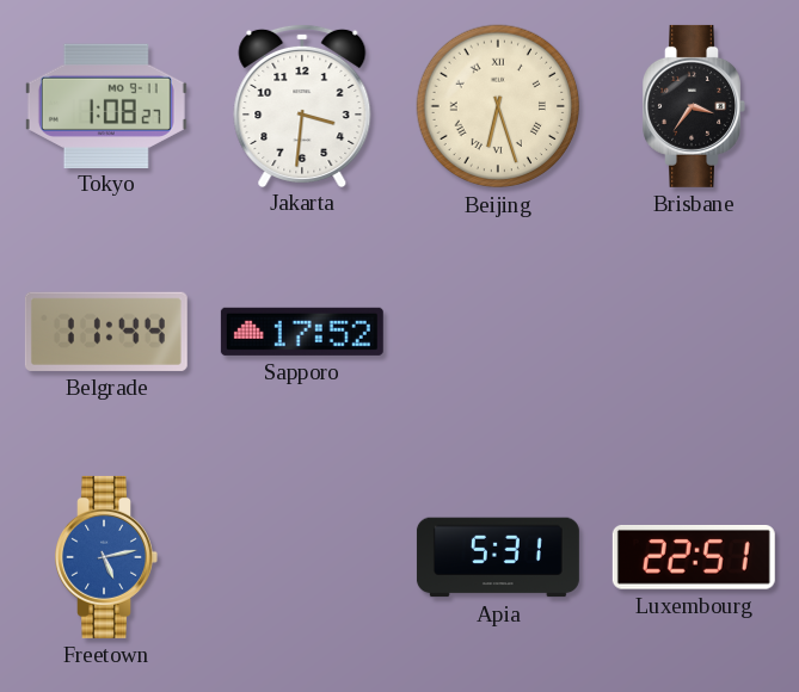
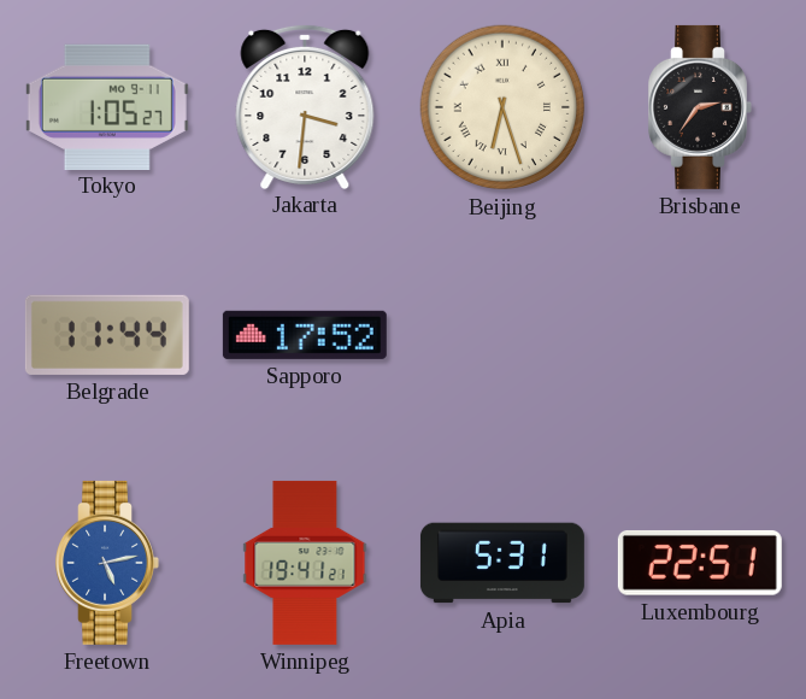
Tokyo: 1:08 -> 1:05 (107, 106)
Brisbane: 3:36 -> 2:36 (700, 107)
Winnipeg: none -> 19:41 (305, 563)
